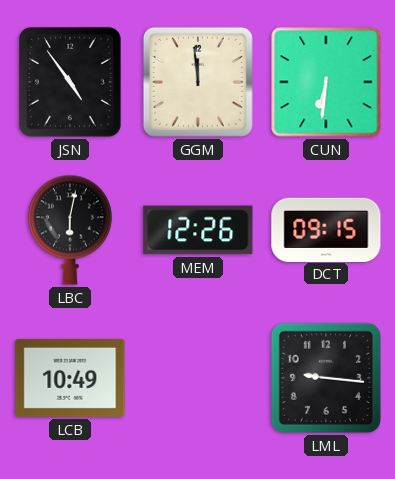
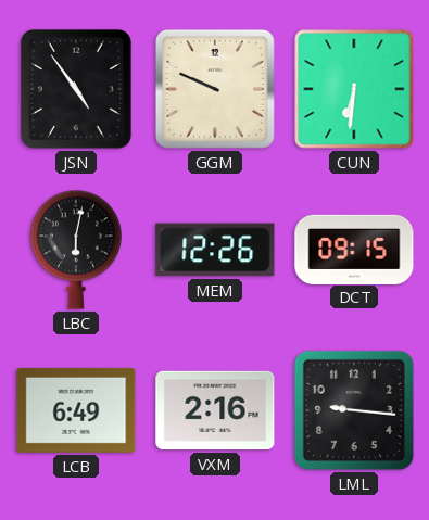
GGM: 11:59 -> 9:49 (215, 89)
LCB: 10:49 -> 6:49 (76, 410)
VXM: none -> 2:16 (215, 410)
